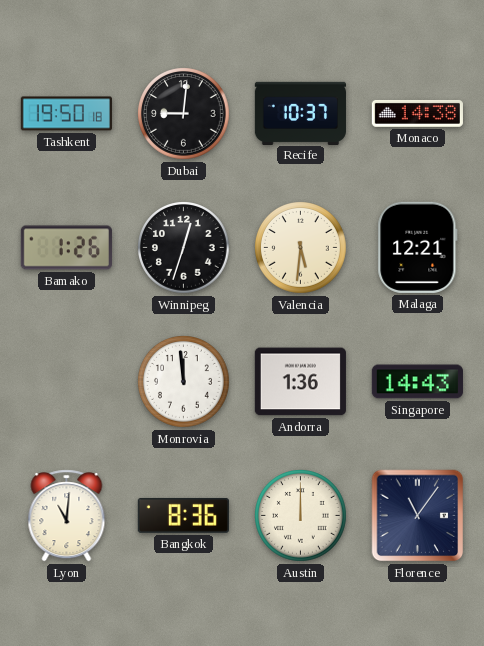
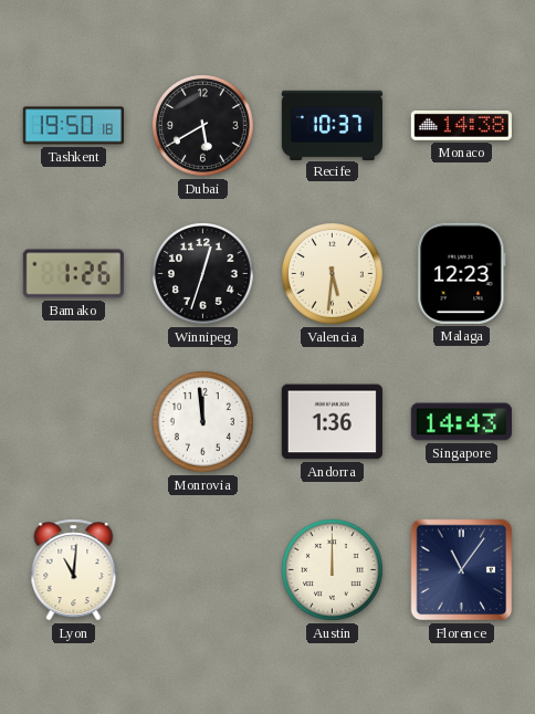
Dubai: 9:01 -> 5:40 (203, 126)
Malaga: 12:21 -> 12:23 (462, 273)
Bangkok: 8:36 -> none (183, 515)
